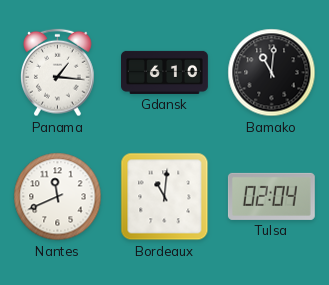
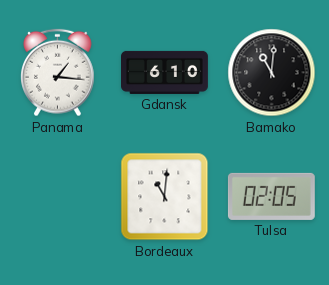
Nantes: 11:41 -> none (58, 197)
Tulsa: 02:04 -> 02:05 (271, 196)
